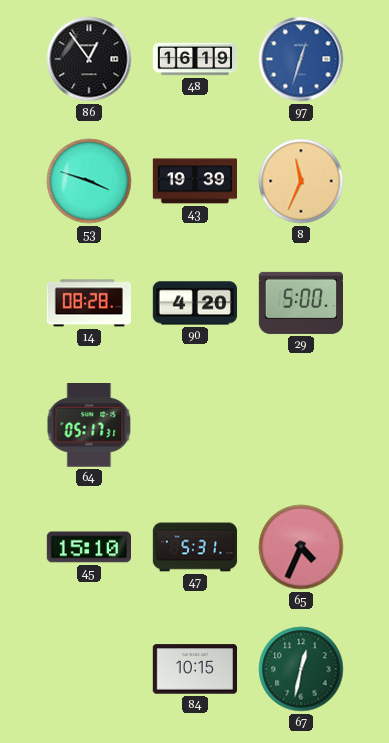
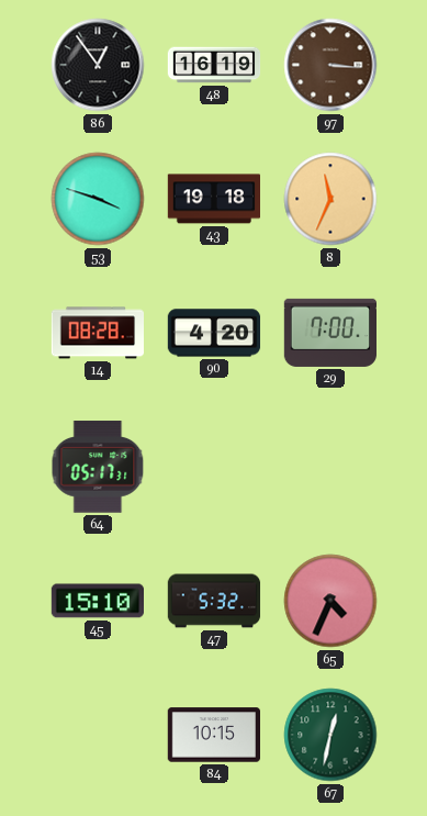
97: 12:33 -> 3:16 (330, 65)
97 dial: blue -> brown (330, 65)
43: 19:39 -> 19:18 (213, 199)
29: 5:00 -> 7:00 (329, 333)
47: 5:31 -> 5:32 (214, 601)
